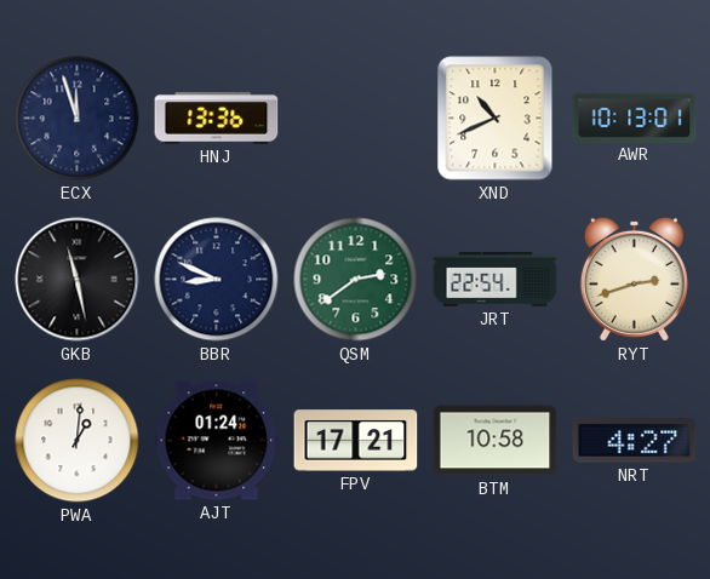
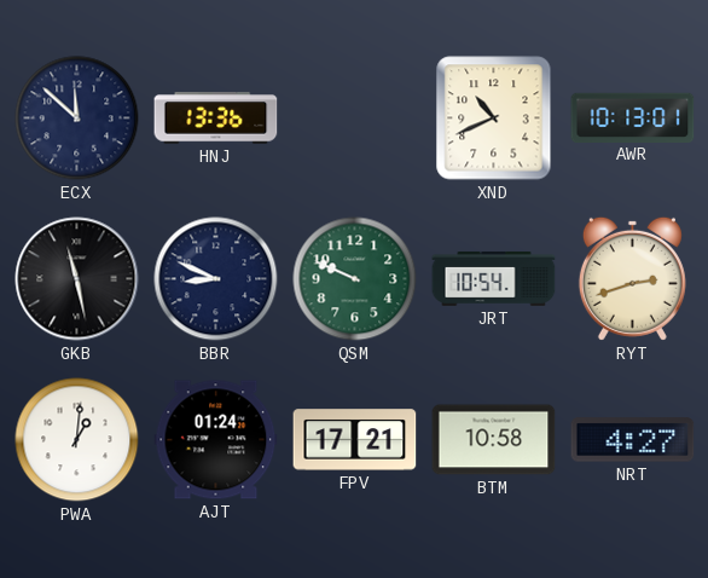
ECX: 11:57 -> 11:52 (77, 119)
QSM: 2:39 -> 9:49 (355, 279)
JRT: 22:54 -> 10:54 (494, 279)
